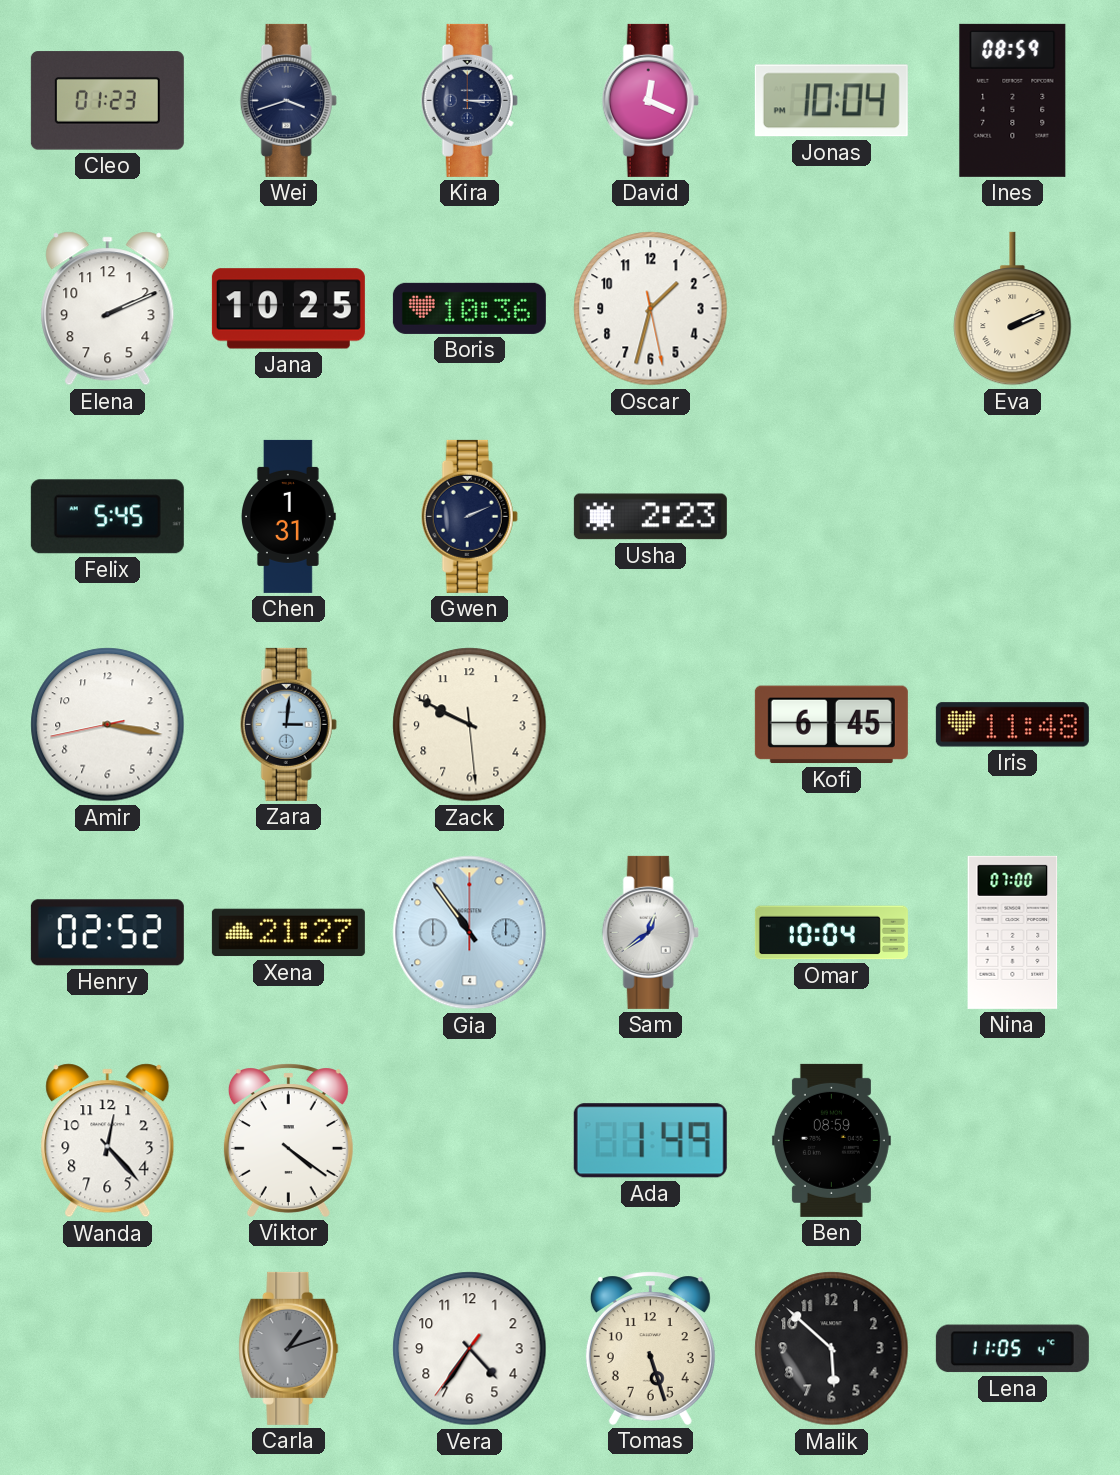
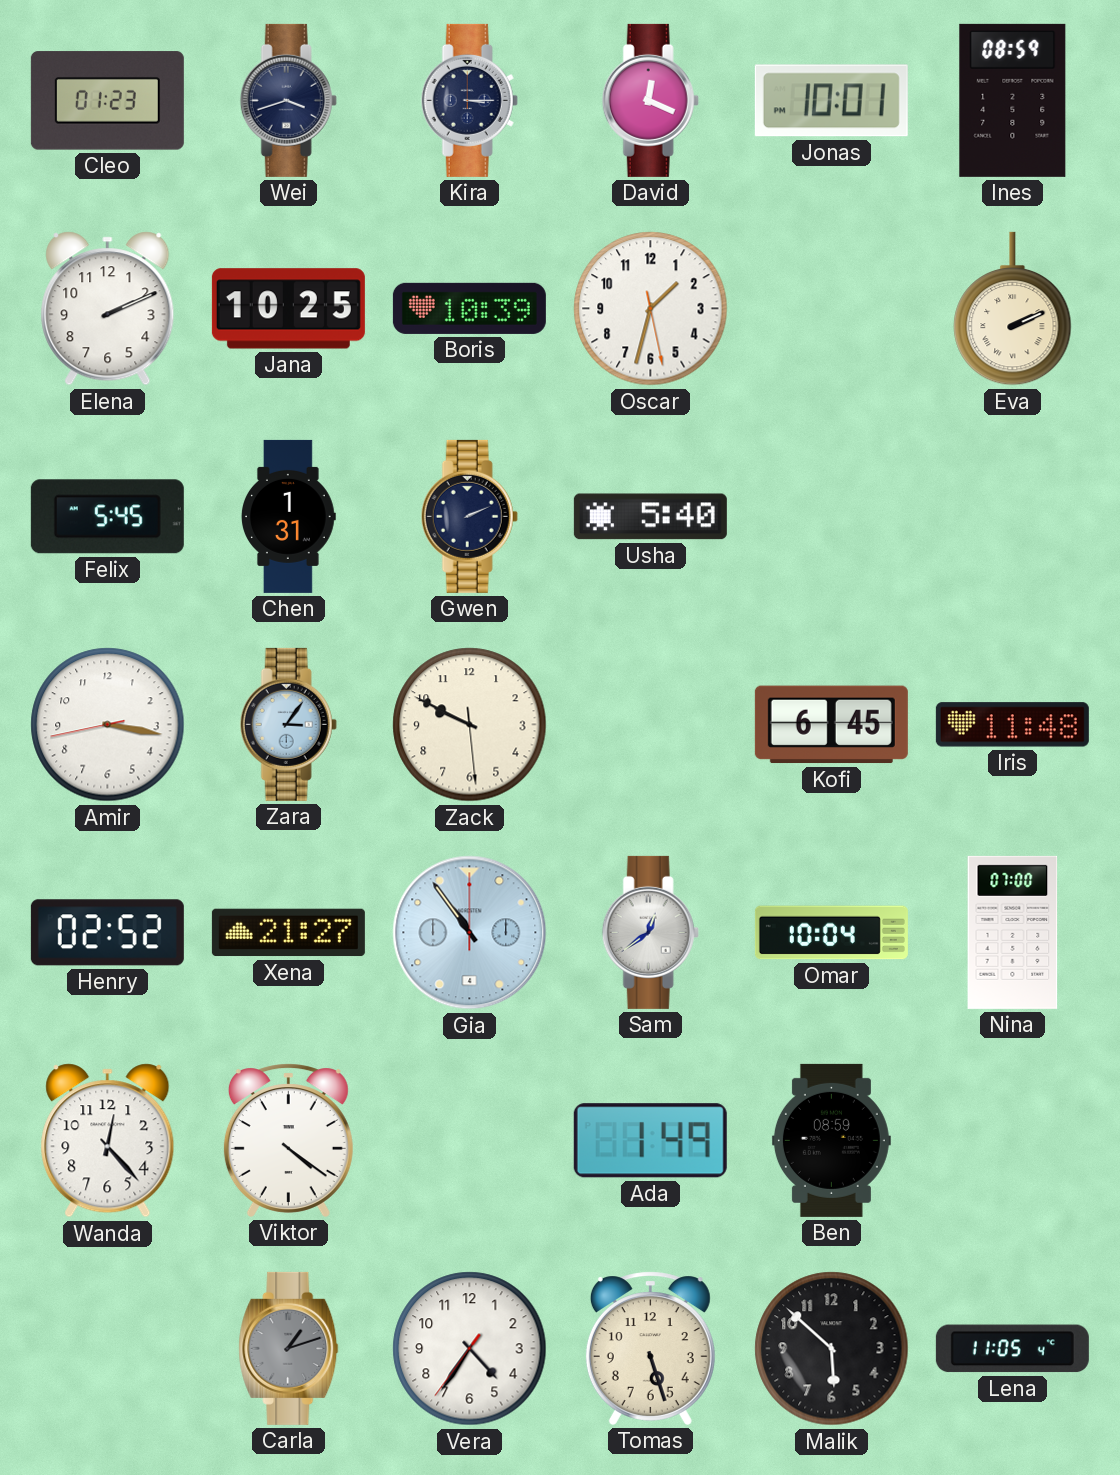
Jonas: 10:04 -> 10:01 (831, 101)
Boris: 10:36 -> 10:39 (469, 308)
Usha: 2:23 -> 5:40 (650, 517)
Zara: 3:01 -> 3:06 (288, 724)
